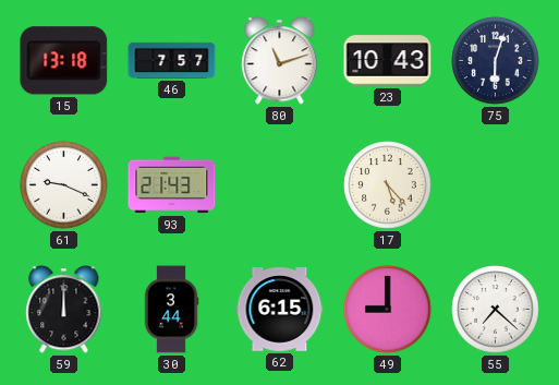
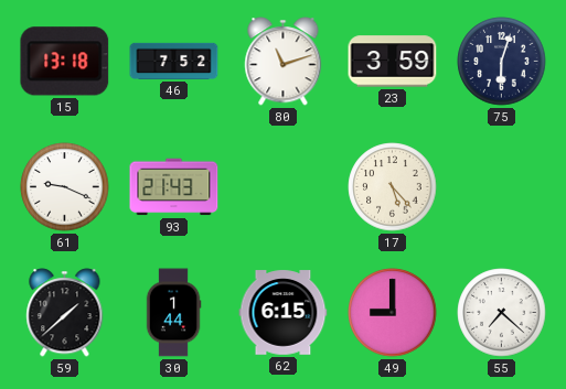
46: 7:57 -> 7:52 (174, 61)
23: 10:43 -> 3:59 (393, 62)
59: 12:00 -> 1:38 (65, 313)
30: 3:44 -> 1:44 (173, 313)
